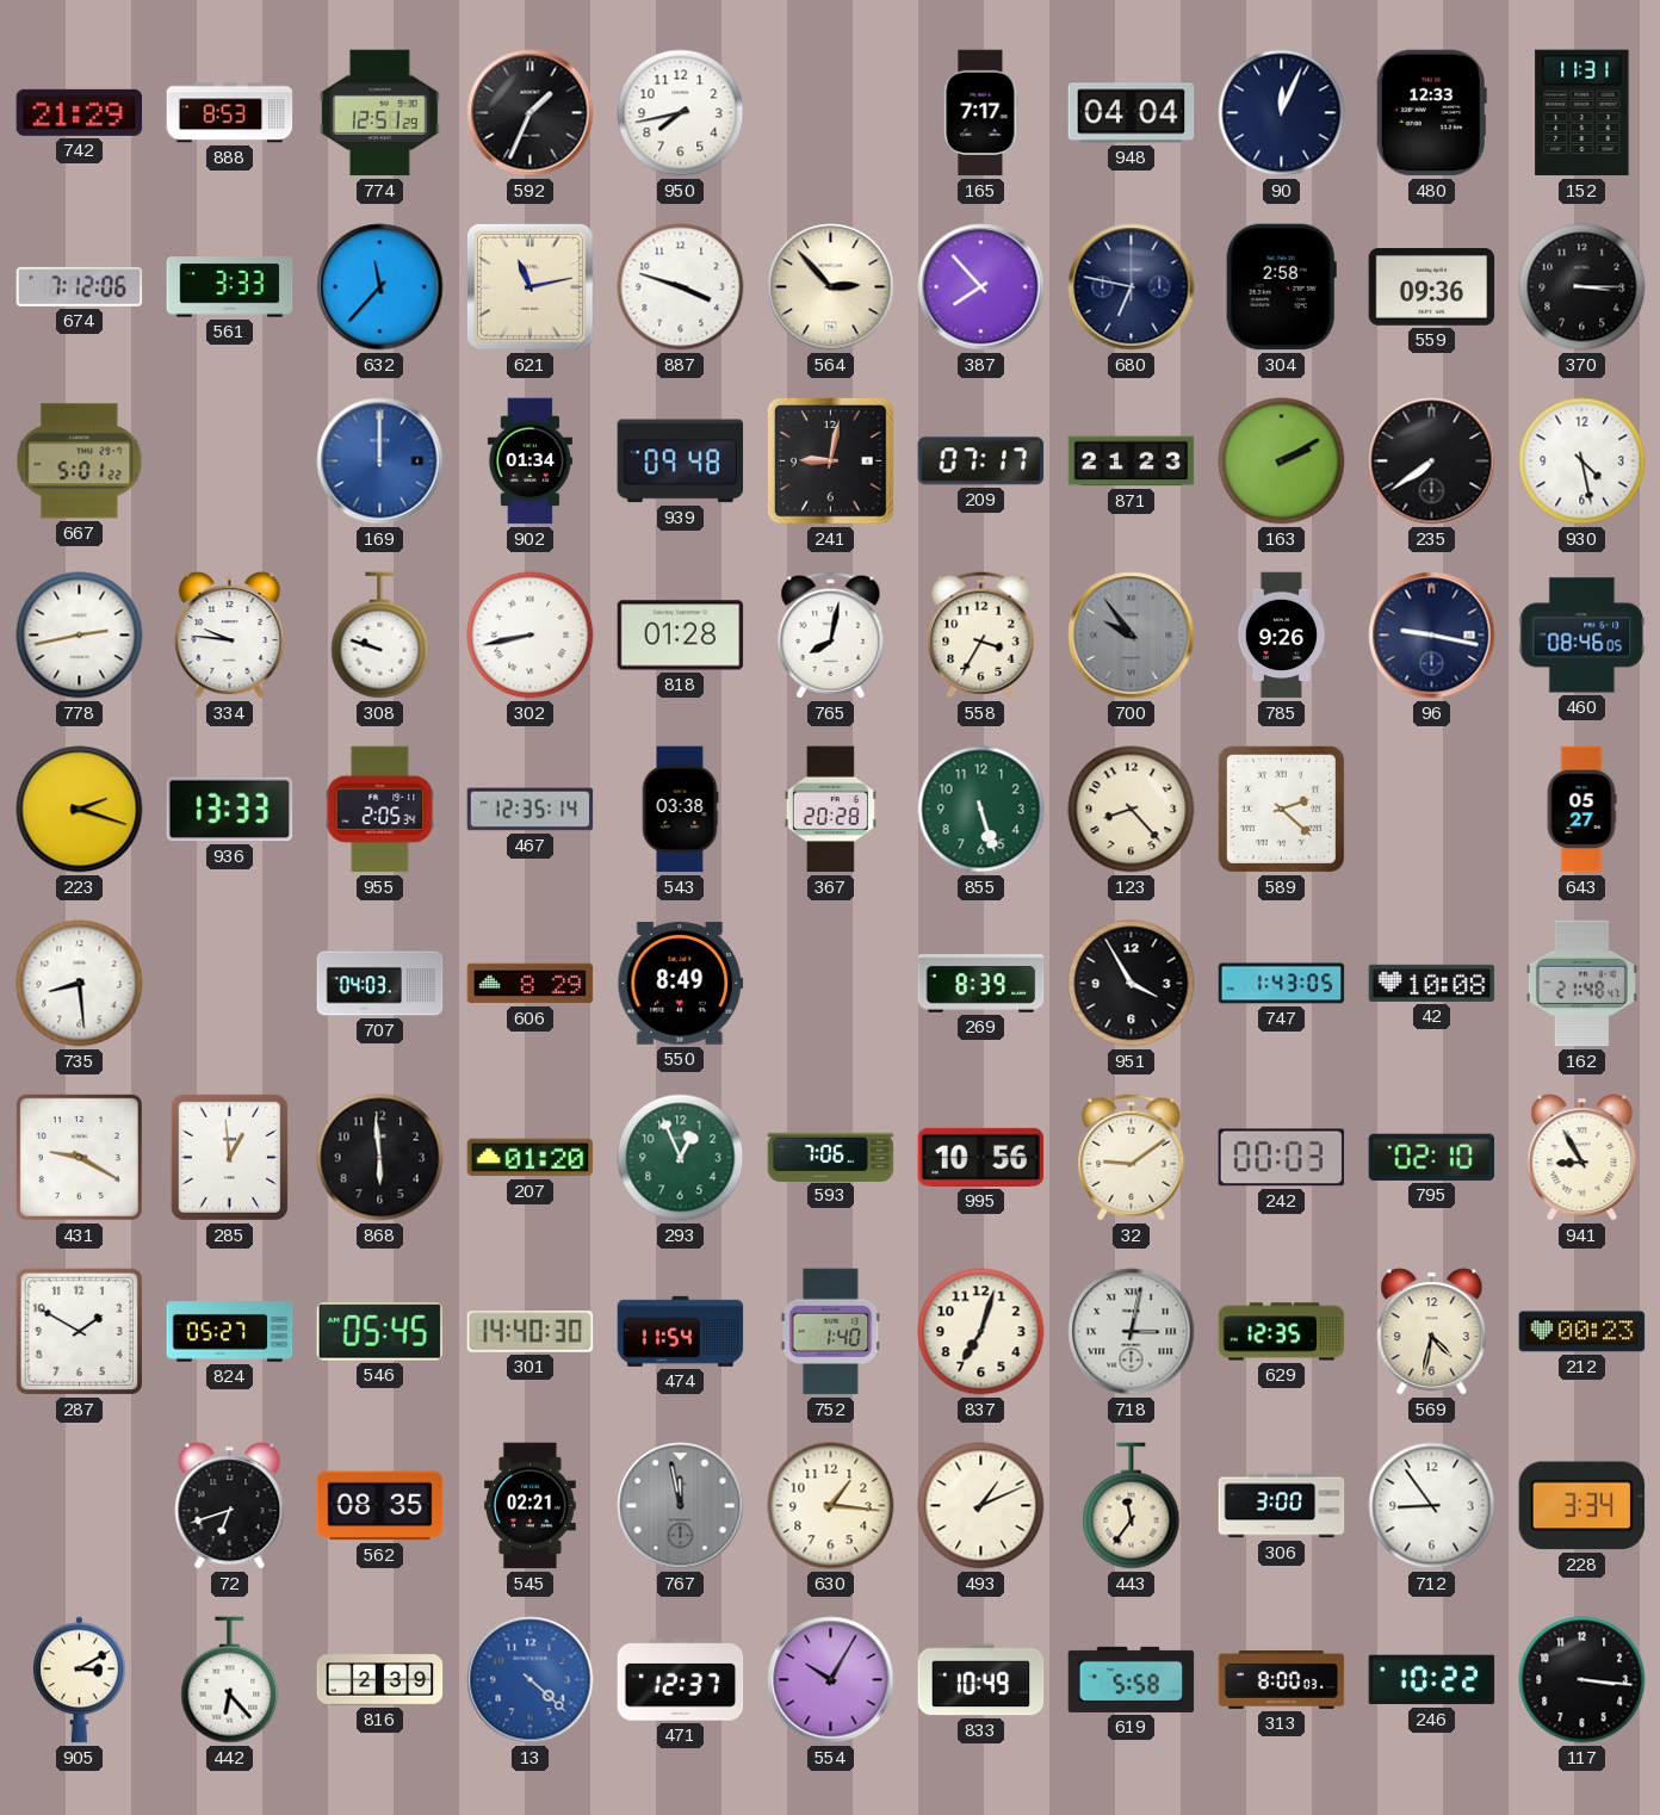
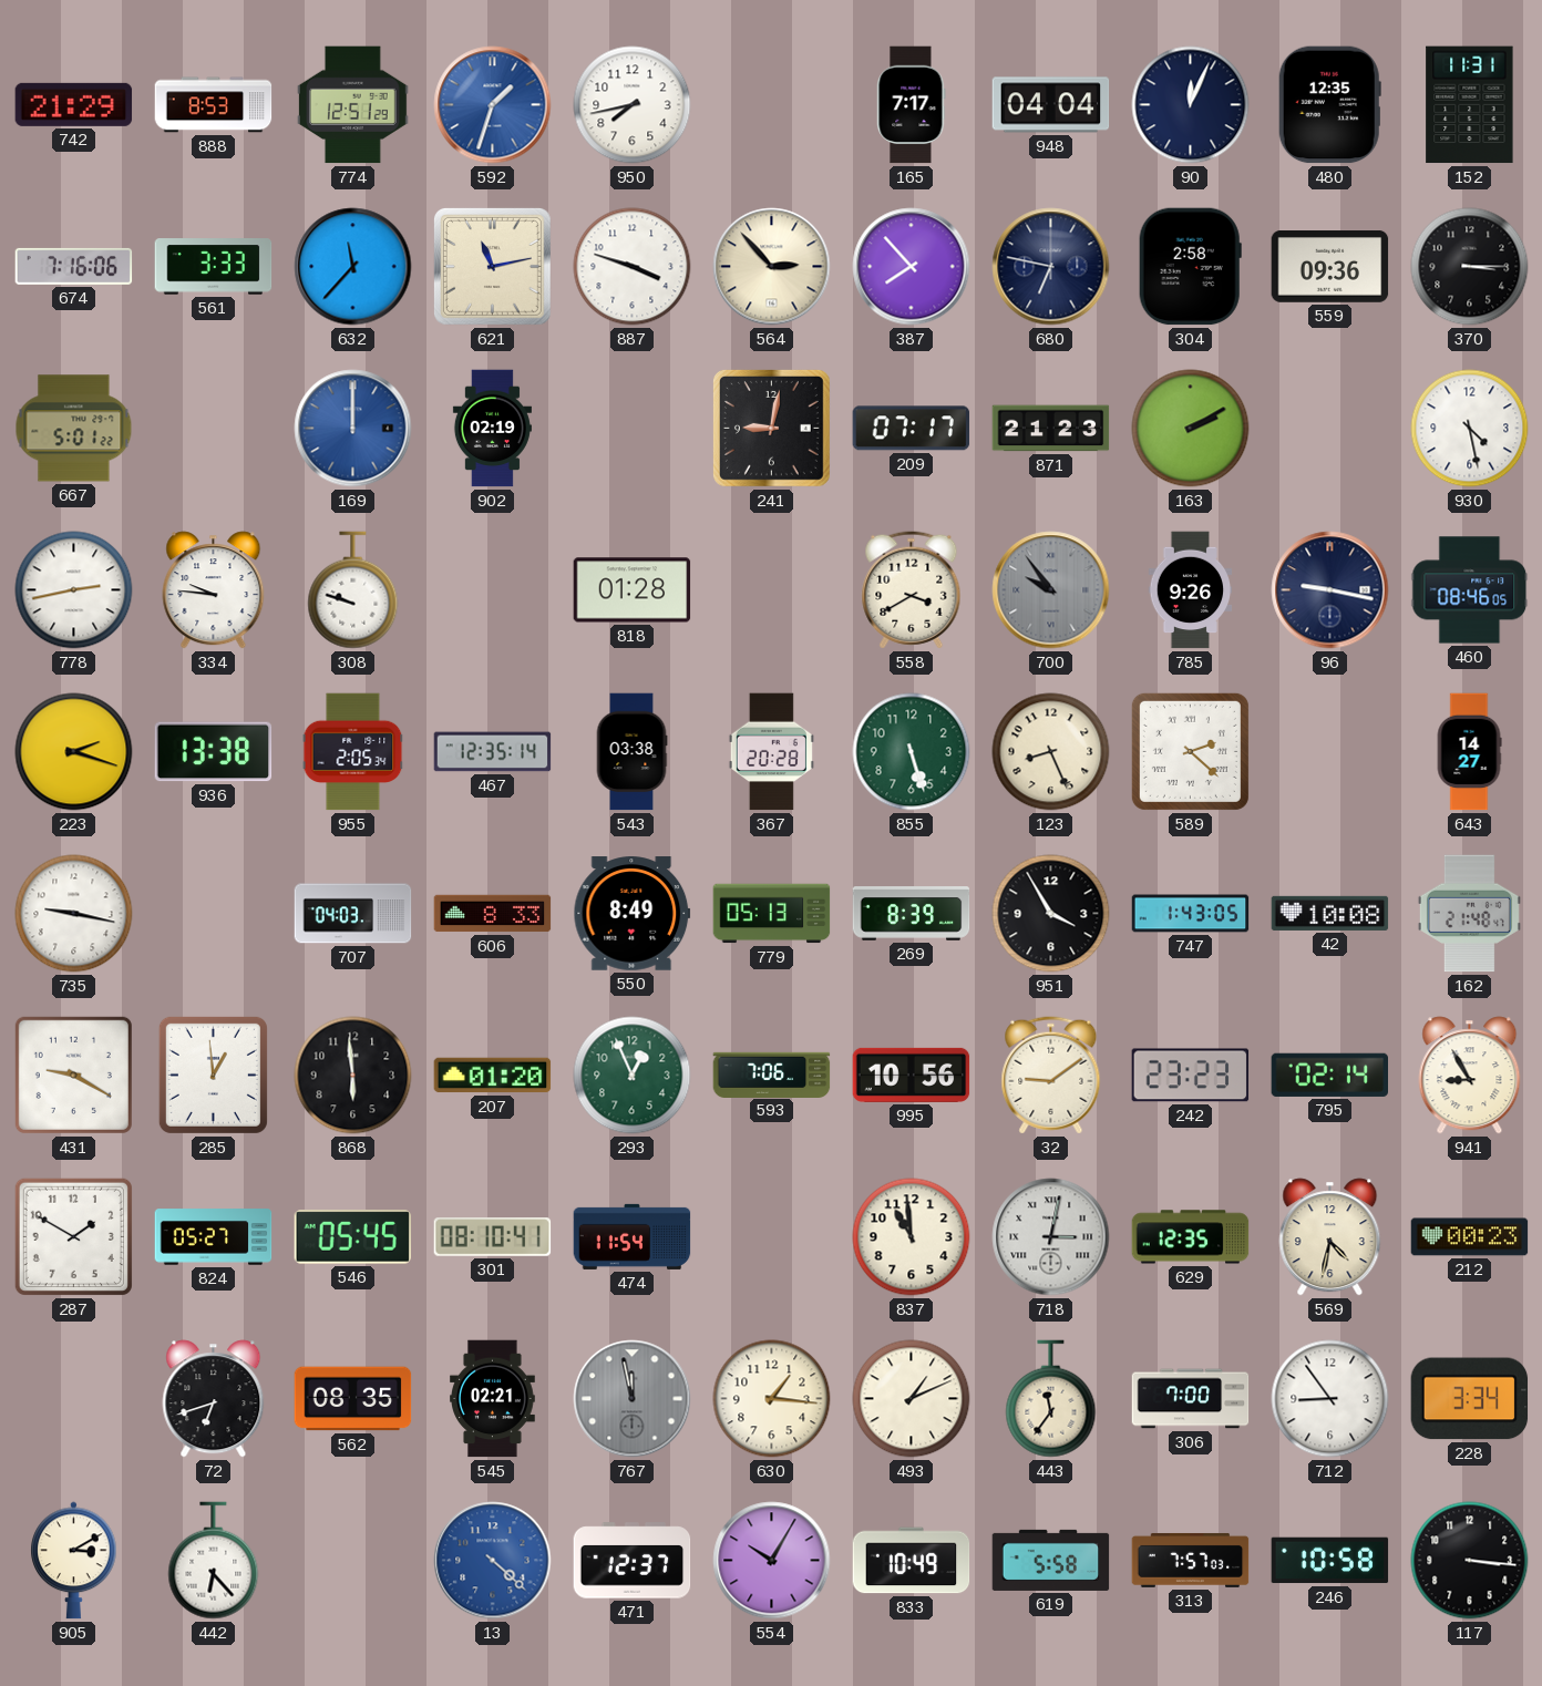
592: 1:34 -> 1:33 (493, 105)
592 dial: black -> blue (493, 105)
480: 12:33 -> 12:35 (1329, 105)
674: 7:12 -> 7:16 (74, 266)
902: 01:34 -> 02:19 (492, 429)
939: 09:48 -> none (681, 462)
235: 7:39 -> none (1432, 462)
302: 8:43 -> none (531, 636)
765: 8:02 -> none (831, 636)
558: 3:35 -> 3:40 (912, 590)
936: 13:33 -> 13:38 (214, 752)
123: 8:23 -> 8:26 (1051, 752)
643: 05:27 -> 14:27 (1469, 752)
735: 8:29 -> 9:17 (74, 914)
606: 8:29 -> 8:33 (493, 914)
779: none -> 05:13 (772, 914)
242: 00:03 -> 23:23 (1191, 1076)
795: 02:10 -> 02:14 (1330, 1075)
301: 14:40 -> 08:10 (493, 1237)
752: 1:40 -> none (831, 1332)
837: 7:03 -> 10:59 (912, 1237)
306: 3:00 -> 7:00 (1191, 1399)
816: 2:39 -> none (380, 1680)
313: 8:00 -> 7:57 (1191, 1560)
246: 10:22 -> 10:58 (1330, 1561)
